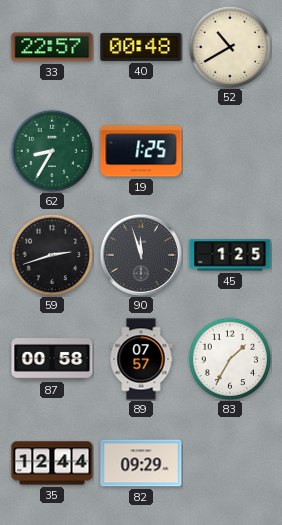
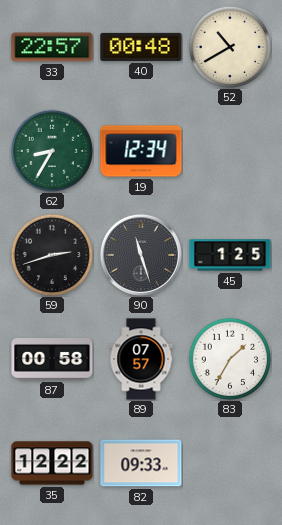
19: 1:25 -> 12:34 (141, 151)
90: 11:57 -> 11:27 (141, 255)
35: 12:44 -> 12:22 (52, 463)
82: 09:29 -> 09:33 (141, 463)
